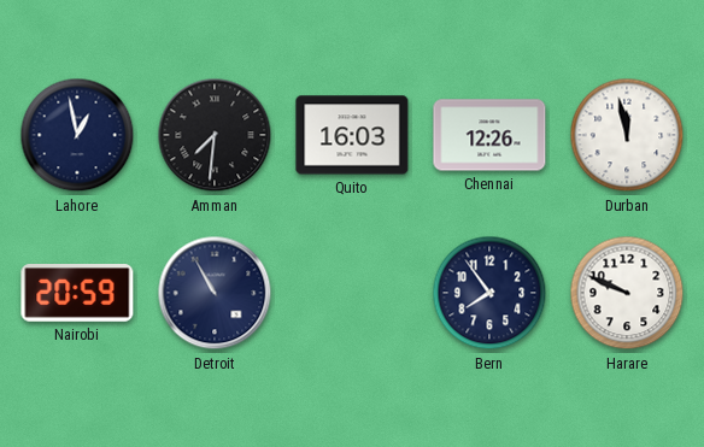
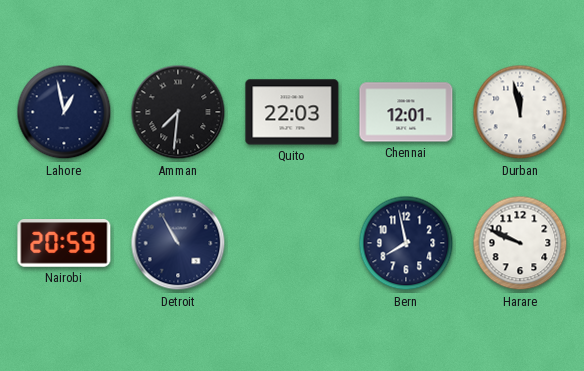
Quito: 16:03 -> 22:03 (292, 112)
Chennai: 12:26 -> 12:01 (406, 112)
Bern: 7:54 -> 7:58 (406, 243)
